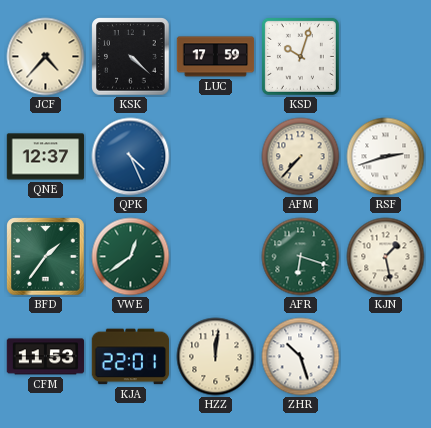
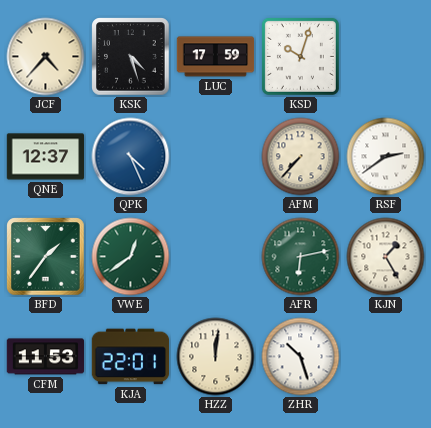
KSK: 4:22 -> 4:27 (131, 57)
RSF: 2:42 -> 2:39 (386, 157)
AFR: 6:18 -> 6:13 (301, 257)
KJN: 1:28 -> 1:25 (386, 257)
